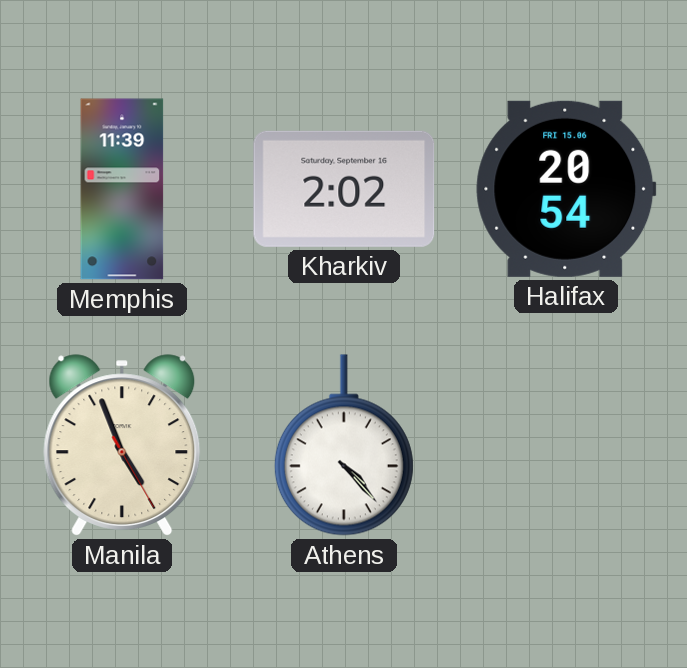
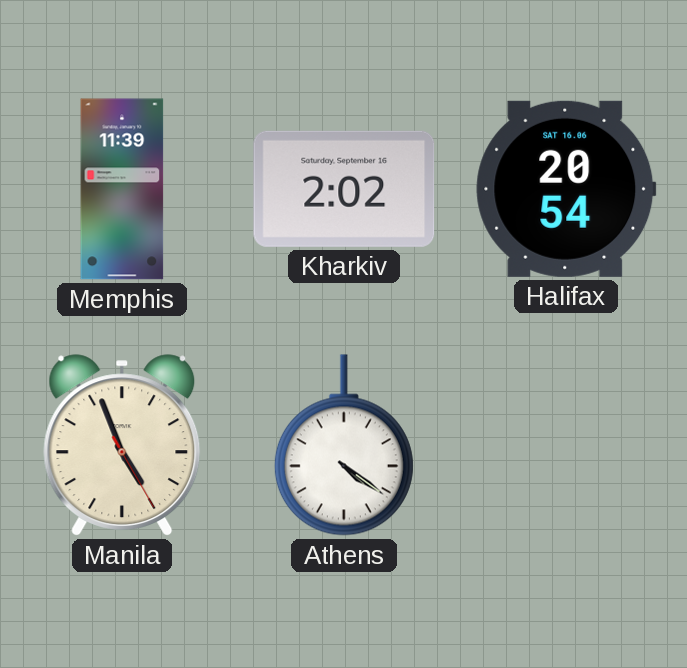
Halifax date: FRI 15.06 -> SAT 16.06 (566, 189)
Athens: 4:23 -> 4:21 (344, 445)
